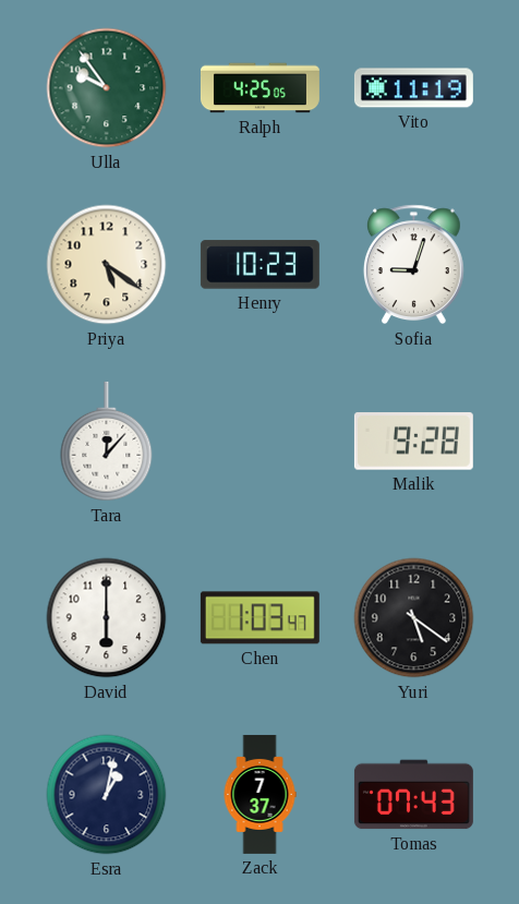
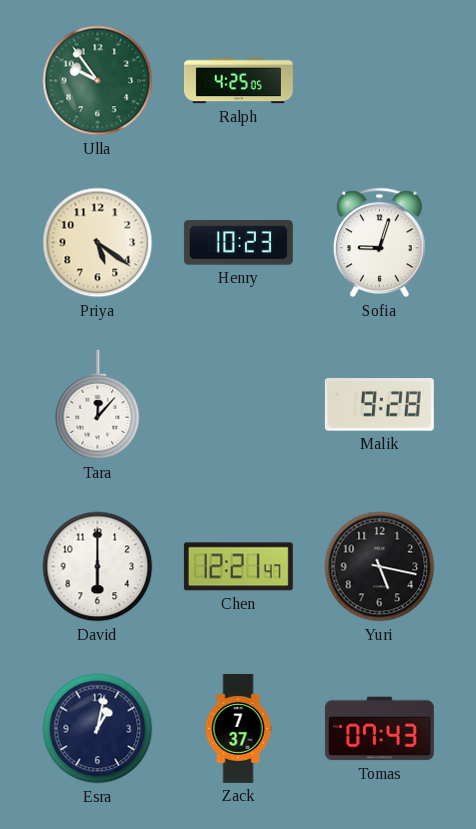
Vito: 11:19 -> none (413, 88)
Chen: 1:03 -> 12:21 (238, 567)
Yuri: 5:21 -> 5:17 (380, 567)
